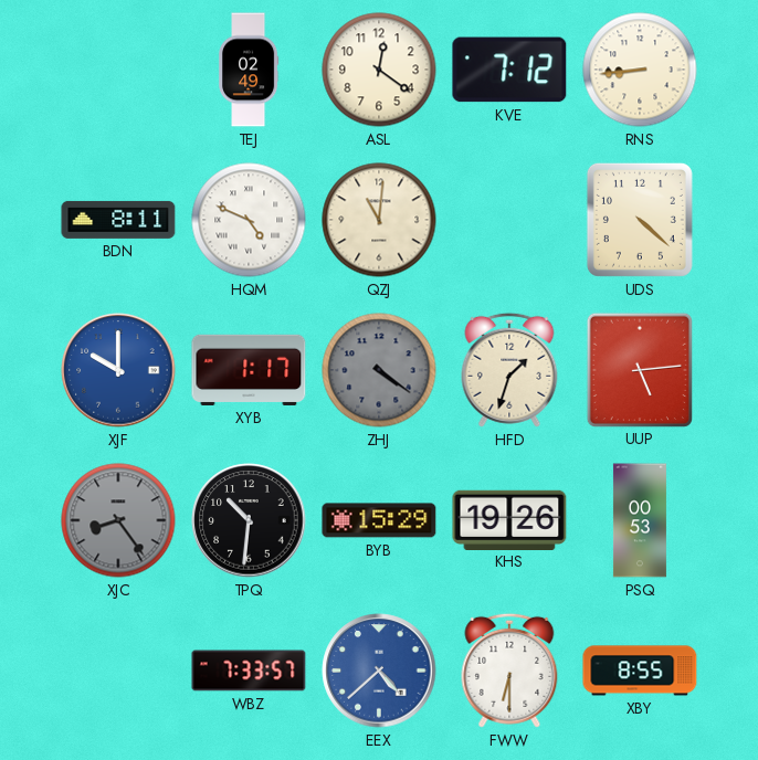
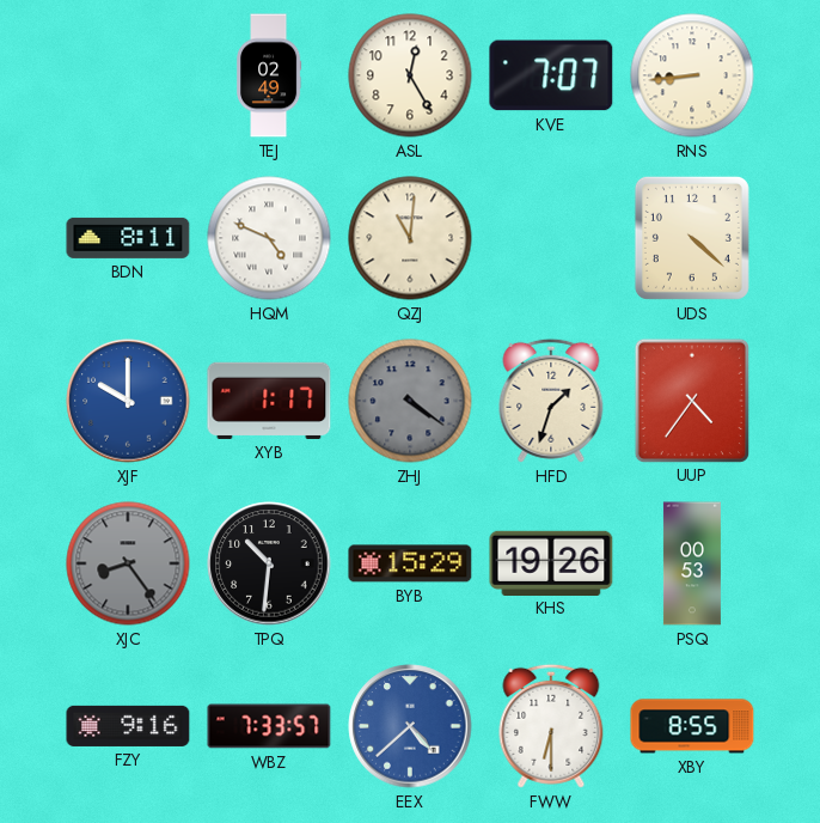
ASL: 12:21 -> 12:25 (410, 75)
KVE: 7:12 -> 7:07 (551, 75)
UUP: 5:14 -> 4:36 (692, 400)
FZY: none -> 9:16 (128, 726)
